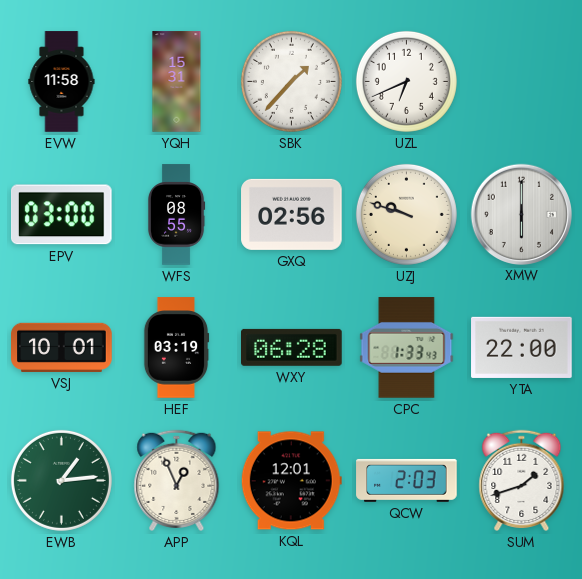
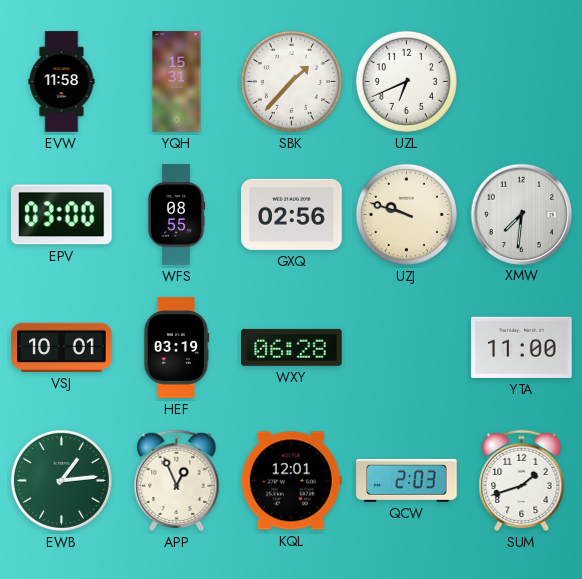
XMW: 6:00 -> 7:31 (521, 214)
CPC: 1:33 -> none (407, 348)
YTA: 22:00 -> 11:00 (522, 347)
